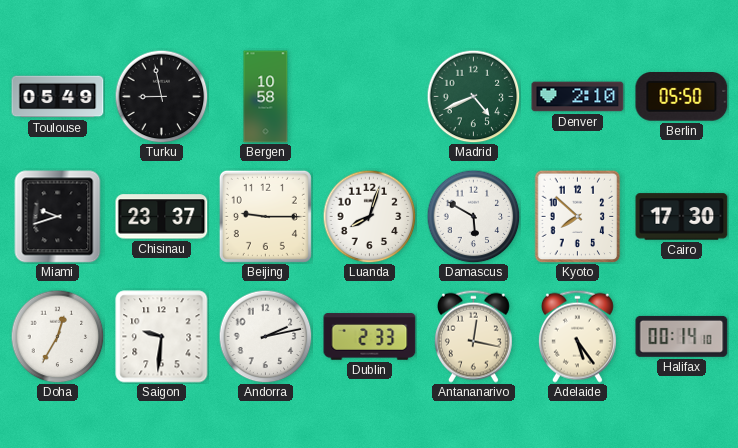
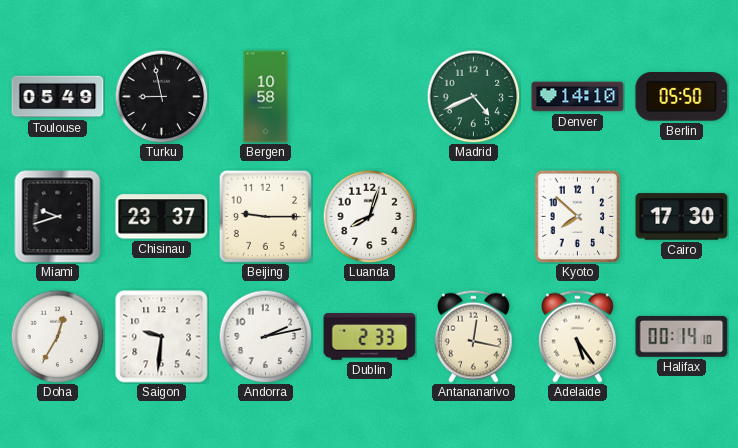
Denver: 2:10 -> 14:10 (578, 97)
Damascus: 5:50 -> none (473, 216)
